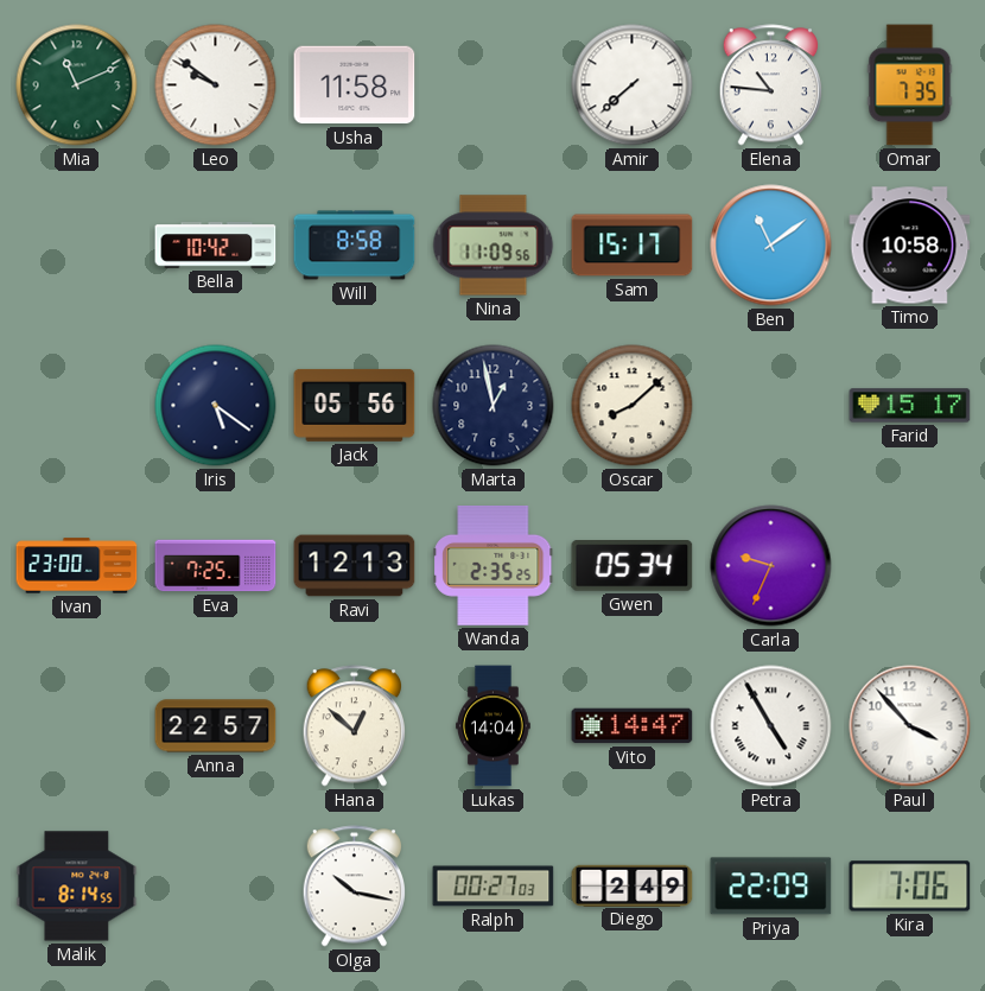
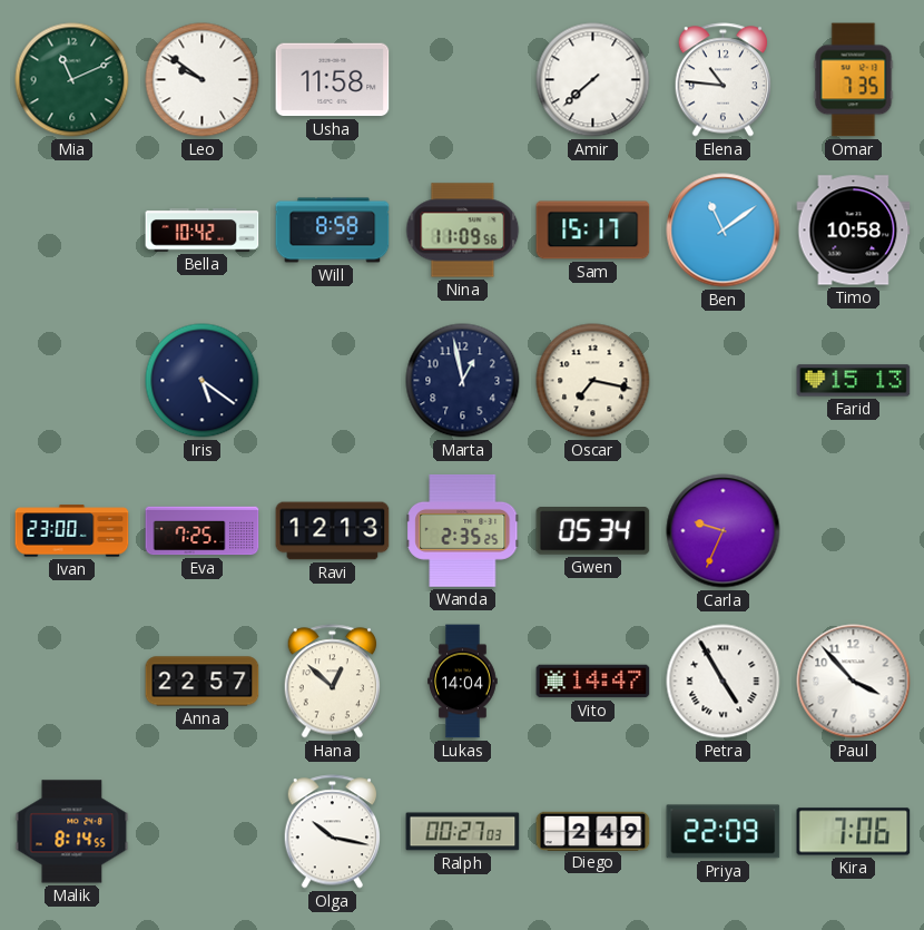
Jack: 05:56 -> none (355, 405)
Oscar: 8:08 -> 7:17 (593, 381)
Farid: 15:17 -> 15:13 (854, 381)
